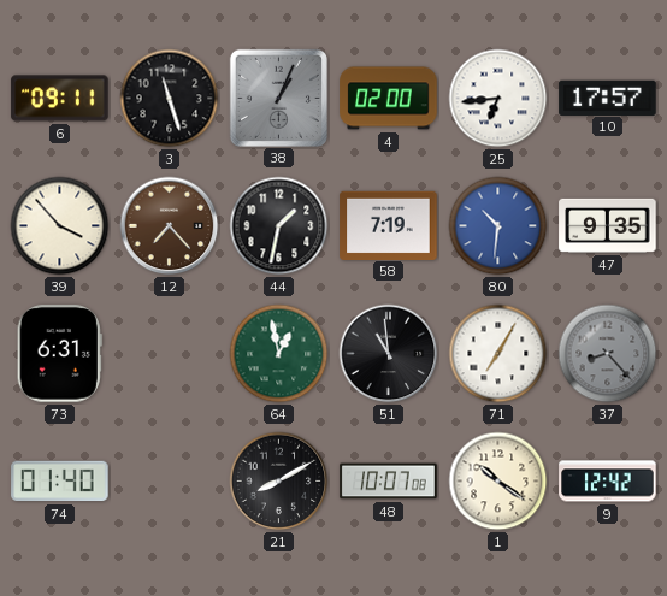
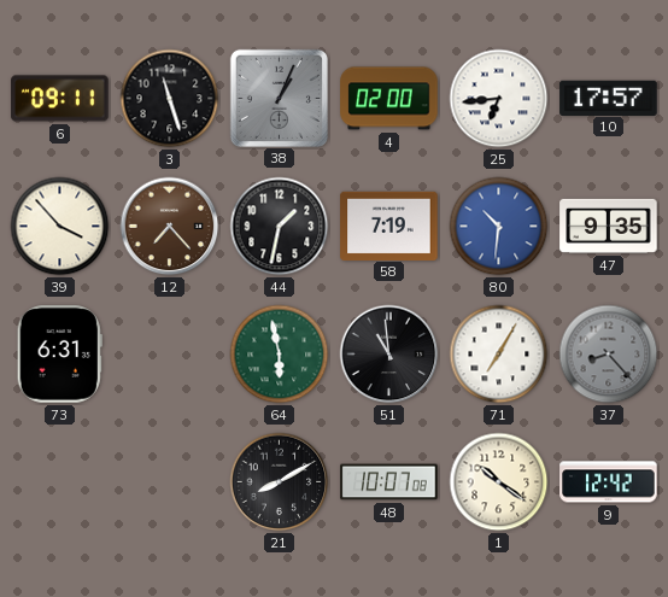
64: 12:58 -> 5:58 (280, 355)
74: 01:40 -> none (60, 482)
